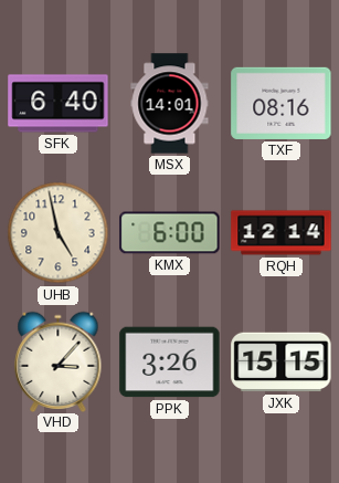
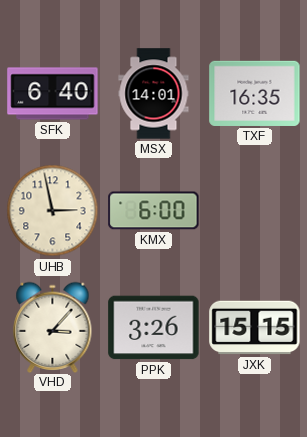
TXF: 08:16 -> 16:35 (255, 93)
UHB: 4:58 -> 2:58 (53, 211)
RQH: 12:14 -> none (282, 233)
